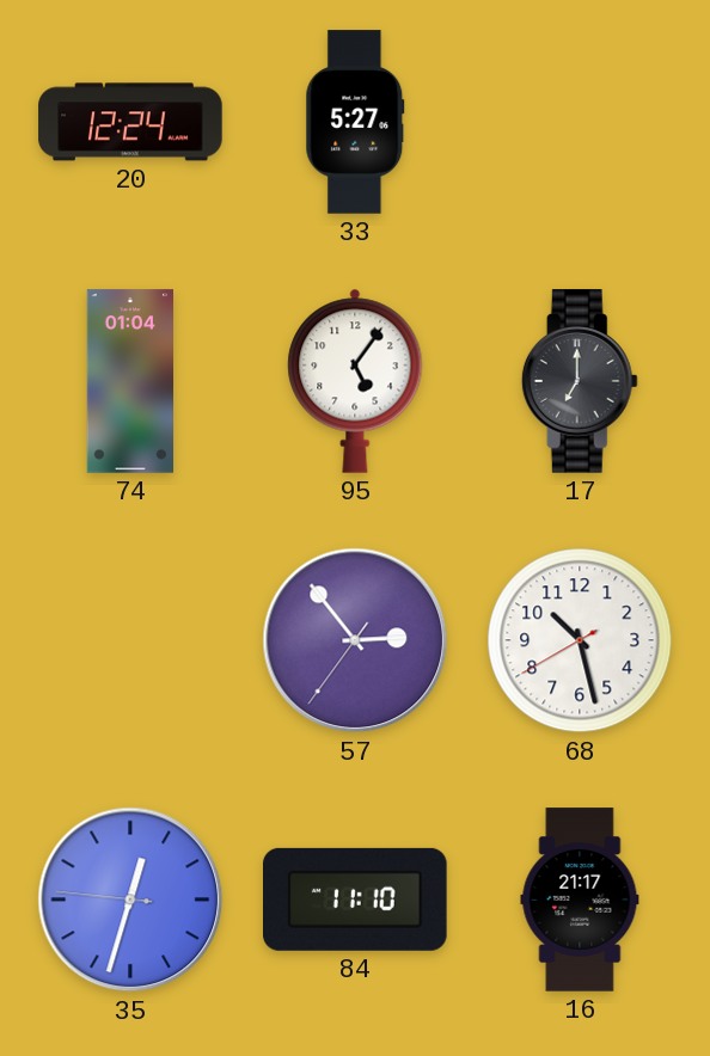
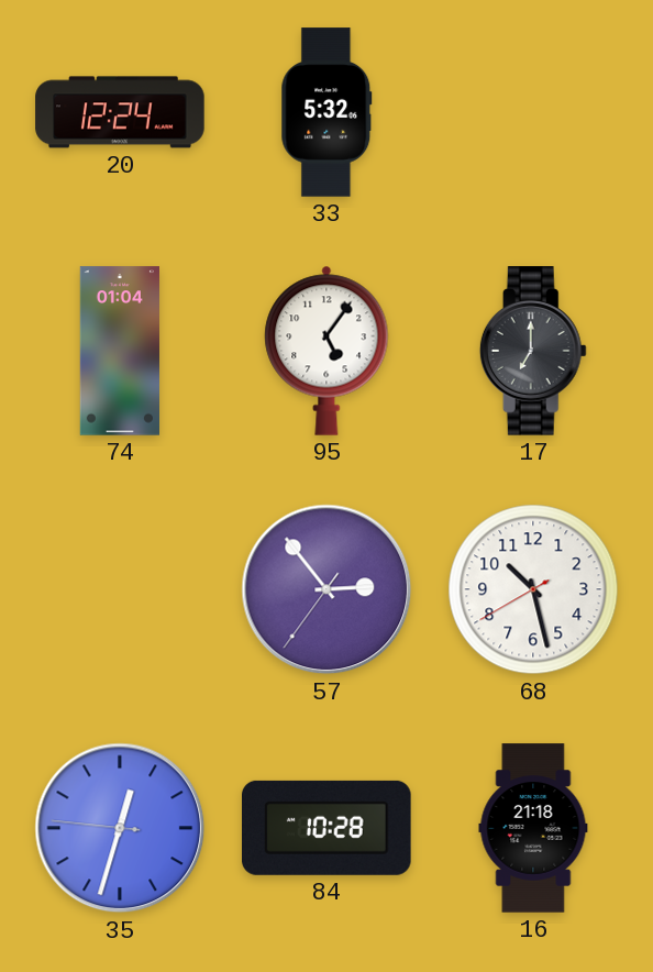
33: 5:27 -> 5:32 (326, 112)
84: 11:10 -> 10:28 (328, 828)
16: 21:17 -> 21:18 (533, 828)
